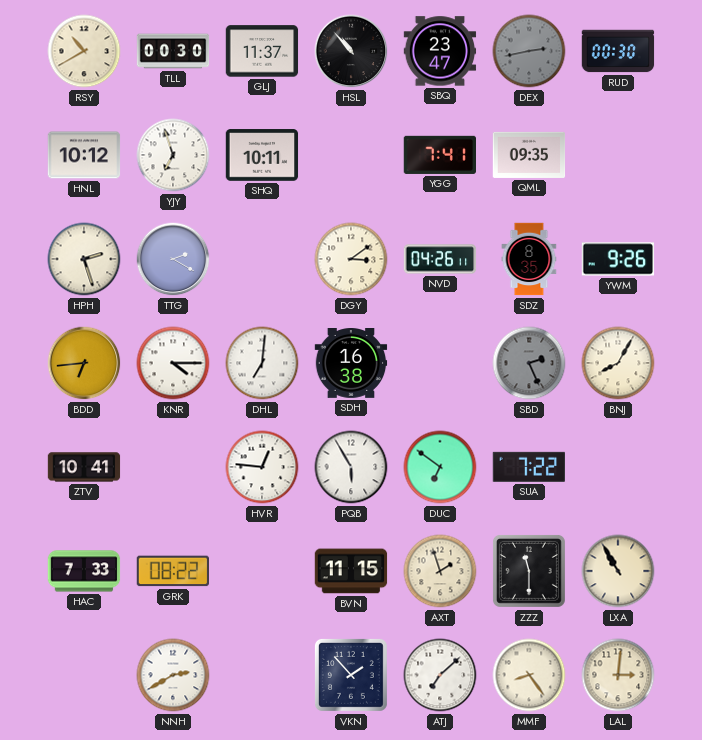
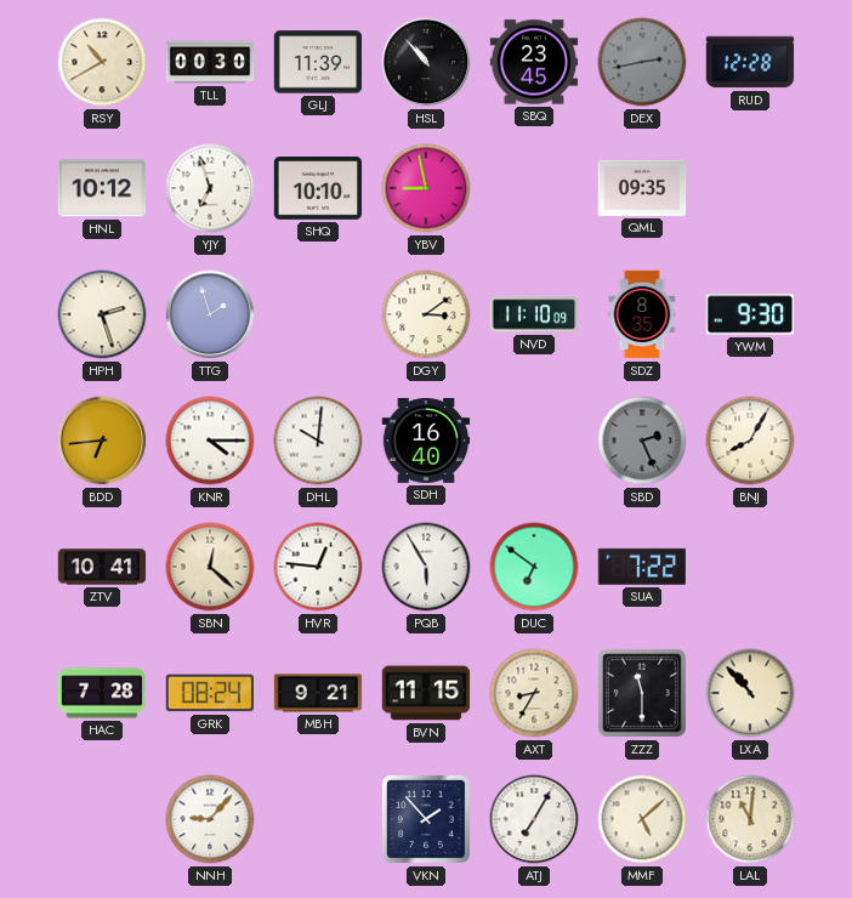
GLJ: 11:37 -> 11:39 (318, 62)
SBQ: 23:47 -> 23:45 (534, 62)
RUD: 00:30 -> 12:28 (750, 62)
SHQ: 10:11 -> 10:10 (318, 188)
YBV: none -> 8:58 (426, 188)
YGG: 7:41 -> none (440, 155)
TTG: 2:20 -> 1:57 (210, 314)
NVD: 04:26 -> 11:10 (534, 314)
YWM: 9:26 -> 9:30 (750, 314)
DHL: 7:01 -> 10:01 (318, 441)
SDH: 16:38 -> 16:40 (426, 442)
SBN: none -> 12:22 (210, 567)
HAC: 7:33 -> 7:28 (102, 693)
GRK: 08:22 -> 08:24 (209, 693)
MBH: none -> 9:21 (318, 693)
AXT: 1:57 -> 8:35 (534, 693)
LXA: 10:55 -> 10:53 (750, 693)
NNH: 2:40 -> 9:07 (210, 819)
ATJ: 7:08 -> 7:05 (534, 819)
MMF: 8:24 -> 5:08 (642, 819)
LAL: 3:01 -> 11:01 (750, 819)
